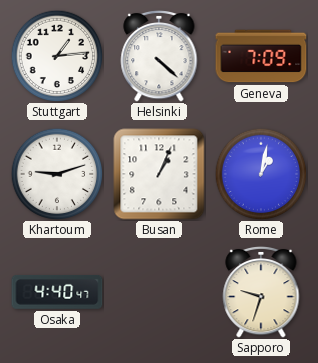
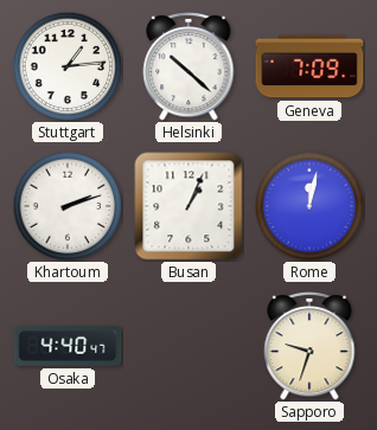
Helsinki: 4:22 -> 10:22 (188, 66)
Khartoum: 9:12 -> 2:12 (68, 206)
Rome: 1:02 -> 12:02 (309, 206)
